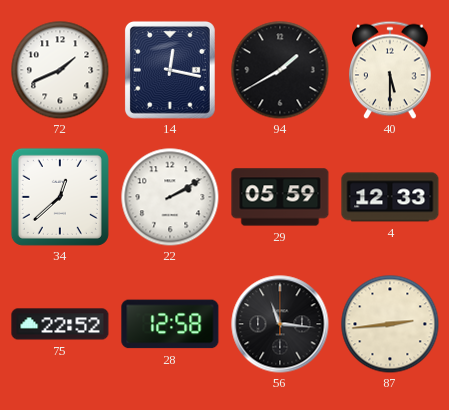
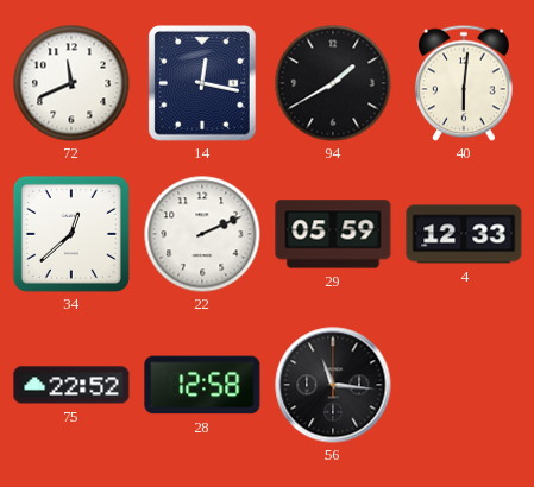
72: 1:41 -> 11:41 (71, 83)
40: 5:30 -> 6:01 (465, 83)
22: 2:10 -> 2:11 (202, 234)
87: 2:44 -> none (390, 324)
